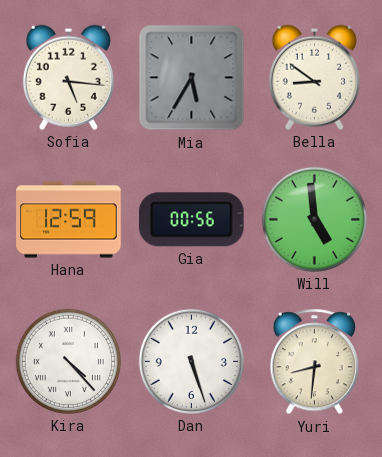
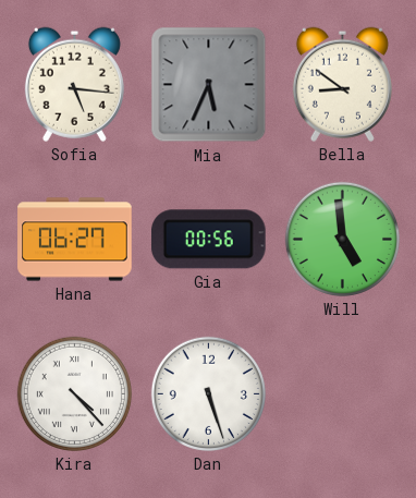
Mia: 5:35 -> 5:34 (209, 85)
Hana: 12:59 -> 06:27 (75, 240)
Yuri: 8:31 -> none (314, 362)
